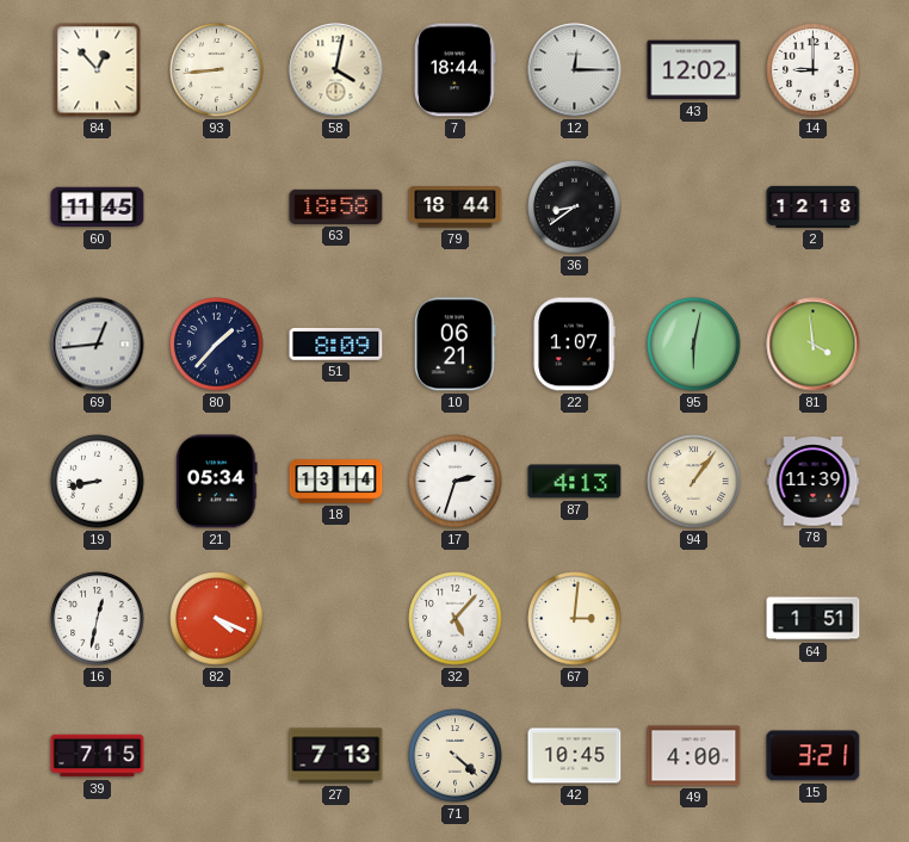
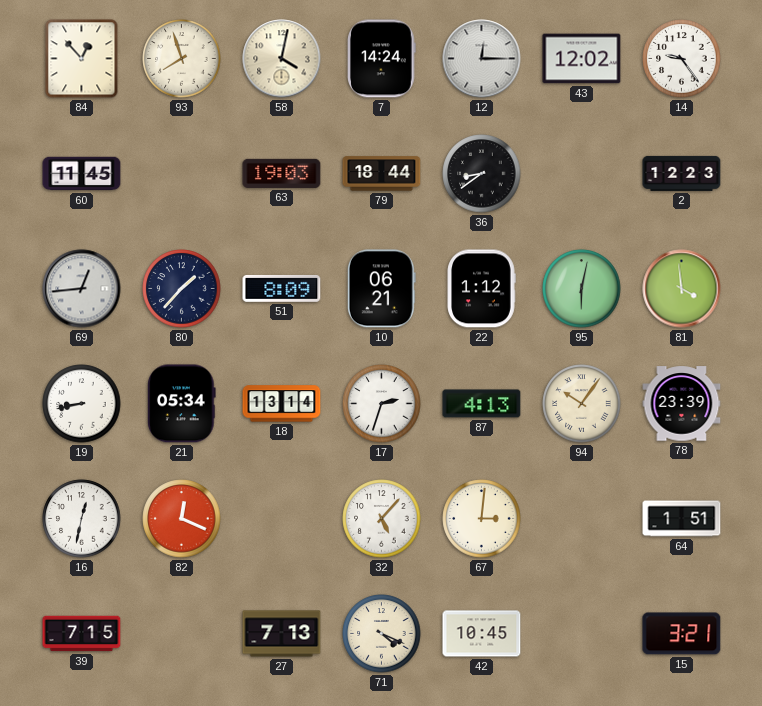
93: 8:44 -> 7:57 (182, 59)
7: 18:44 -> 14:24 (382, 59)
14: 9:00 -> 9:24 (682, 59)
63: 18:58 -> 19:03 (282, 173)
2: 12:18 -> 12:23 (682, 173)
22: 1:07 -> 1:12 (481, 289)
94: 1:06 -> 10:06 (582, 404)
78: 11:39 -> 23:39 (682, 404)
82: 4:19 -> 12:19 (182, 519)
71: 4:22 -> 4:19 (382, 634)
49: 4:00 -> none (694, 756)
